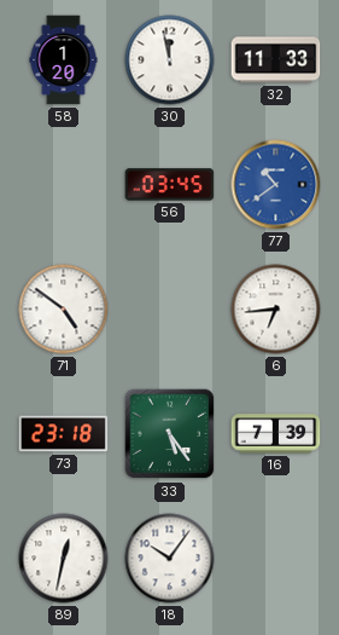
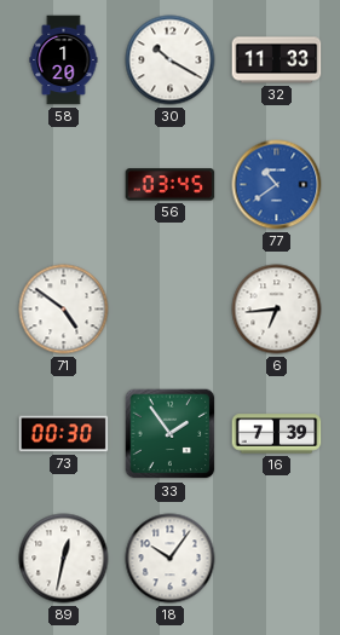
30: 11:58 -> 10:20 (171, 60)
73: 23:18 -> 00:30 (64, 434)
33: 5:24 -> 1:54 (171, 434)
